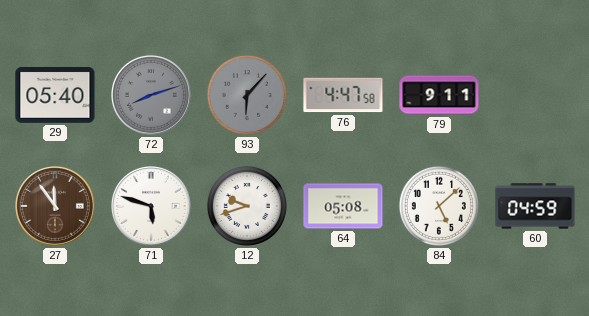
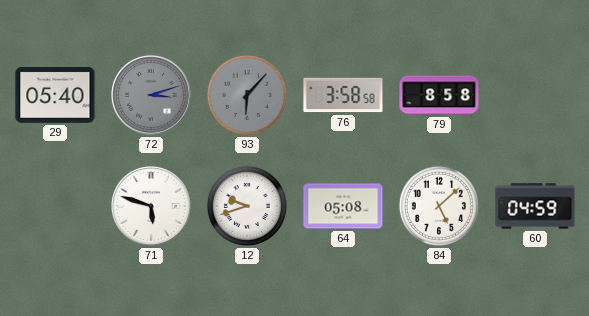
72: 8:12 -> 3:12 (151, 95)
76: 4:47 -> 3:58 (343, 95)
79: 9:11 -> 8:58 (439, 95)
27: 11:54 -> none (55, 206)
